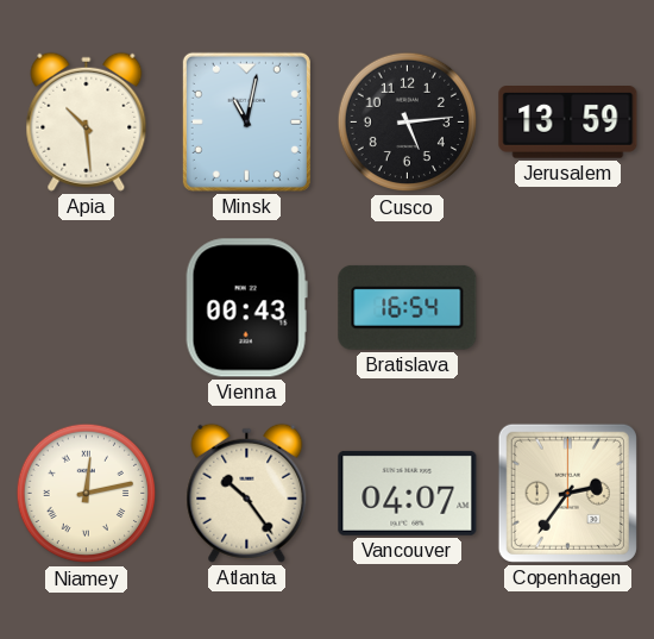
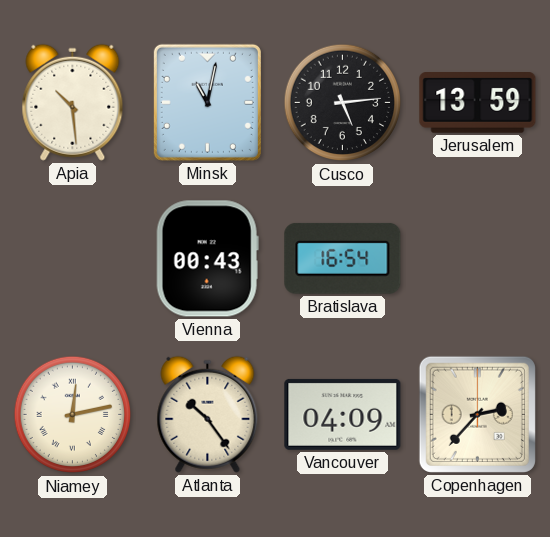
Vancouver: 04:07 -> 04:09 (343, 414)
Copenhagen: 2:36 -> 2:37 (477, 414)
